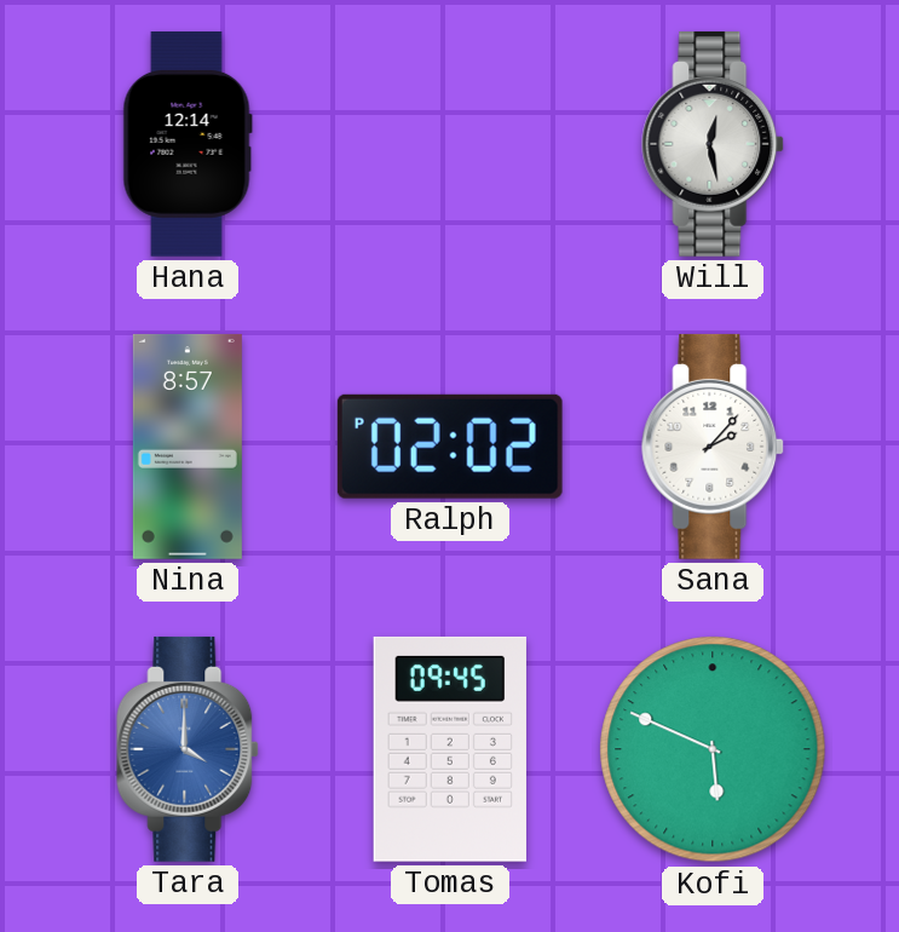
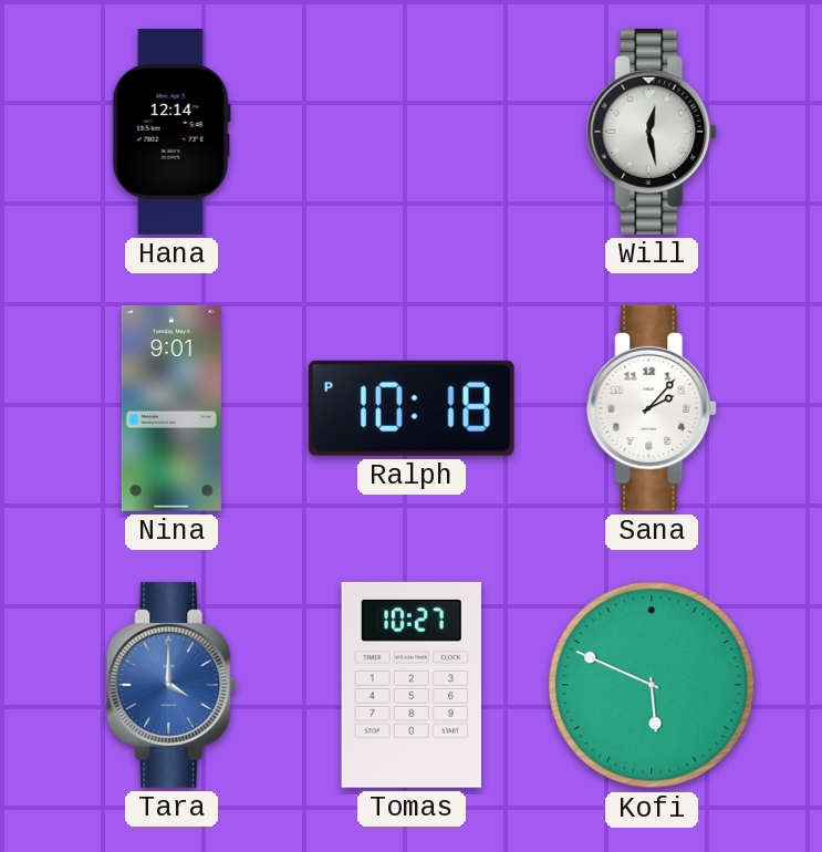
Nina: 8:57 -> 9:01 (171, 408)
Ralph: 02:02 -> 10:18 (412, 408)
Tomas: 09:45 -> 10:27 (412, 685)
